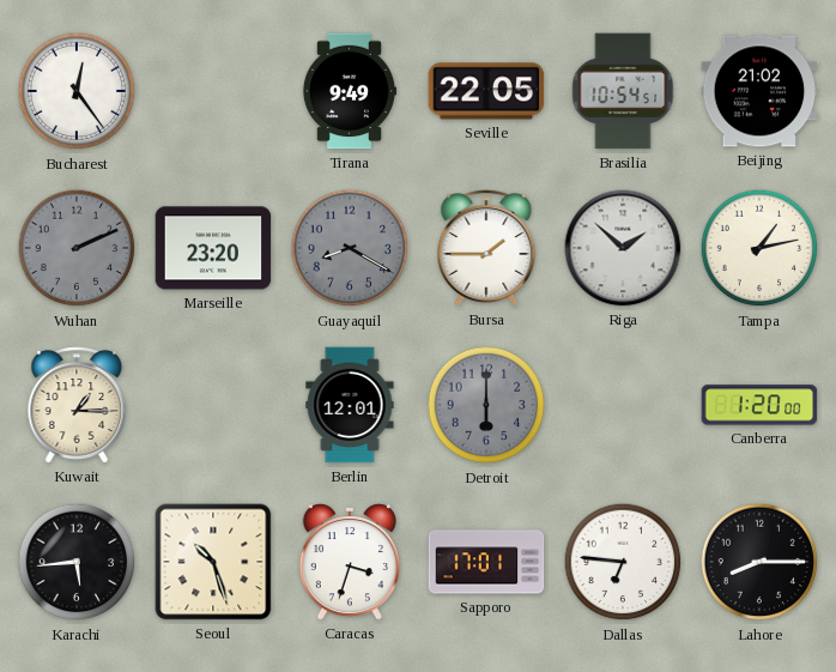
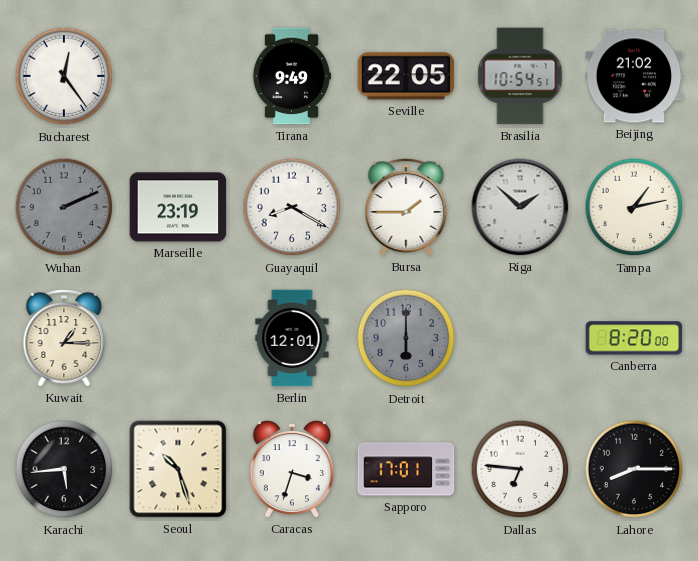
Marseille: 23:20 -> 23:19 (178, 207)
Guayaquil dial: grey -> white (292, 207)
Canberra: 1:20 -> 8:20 (634, 338)
